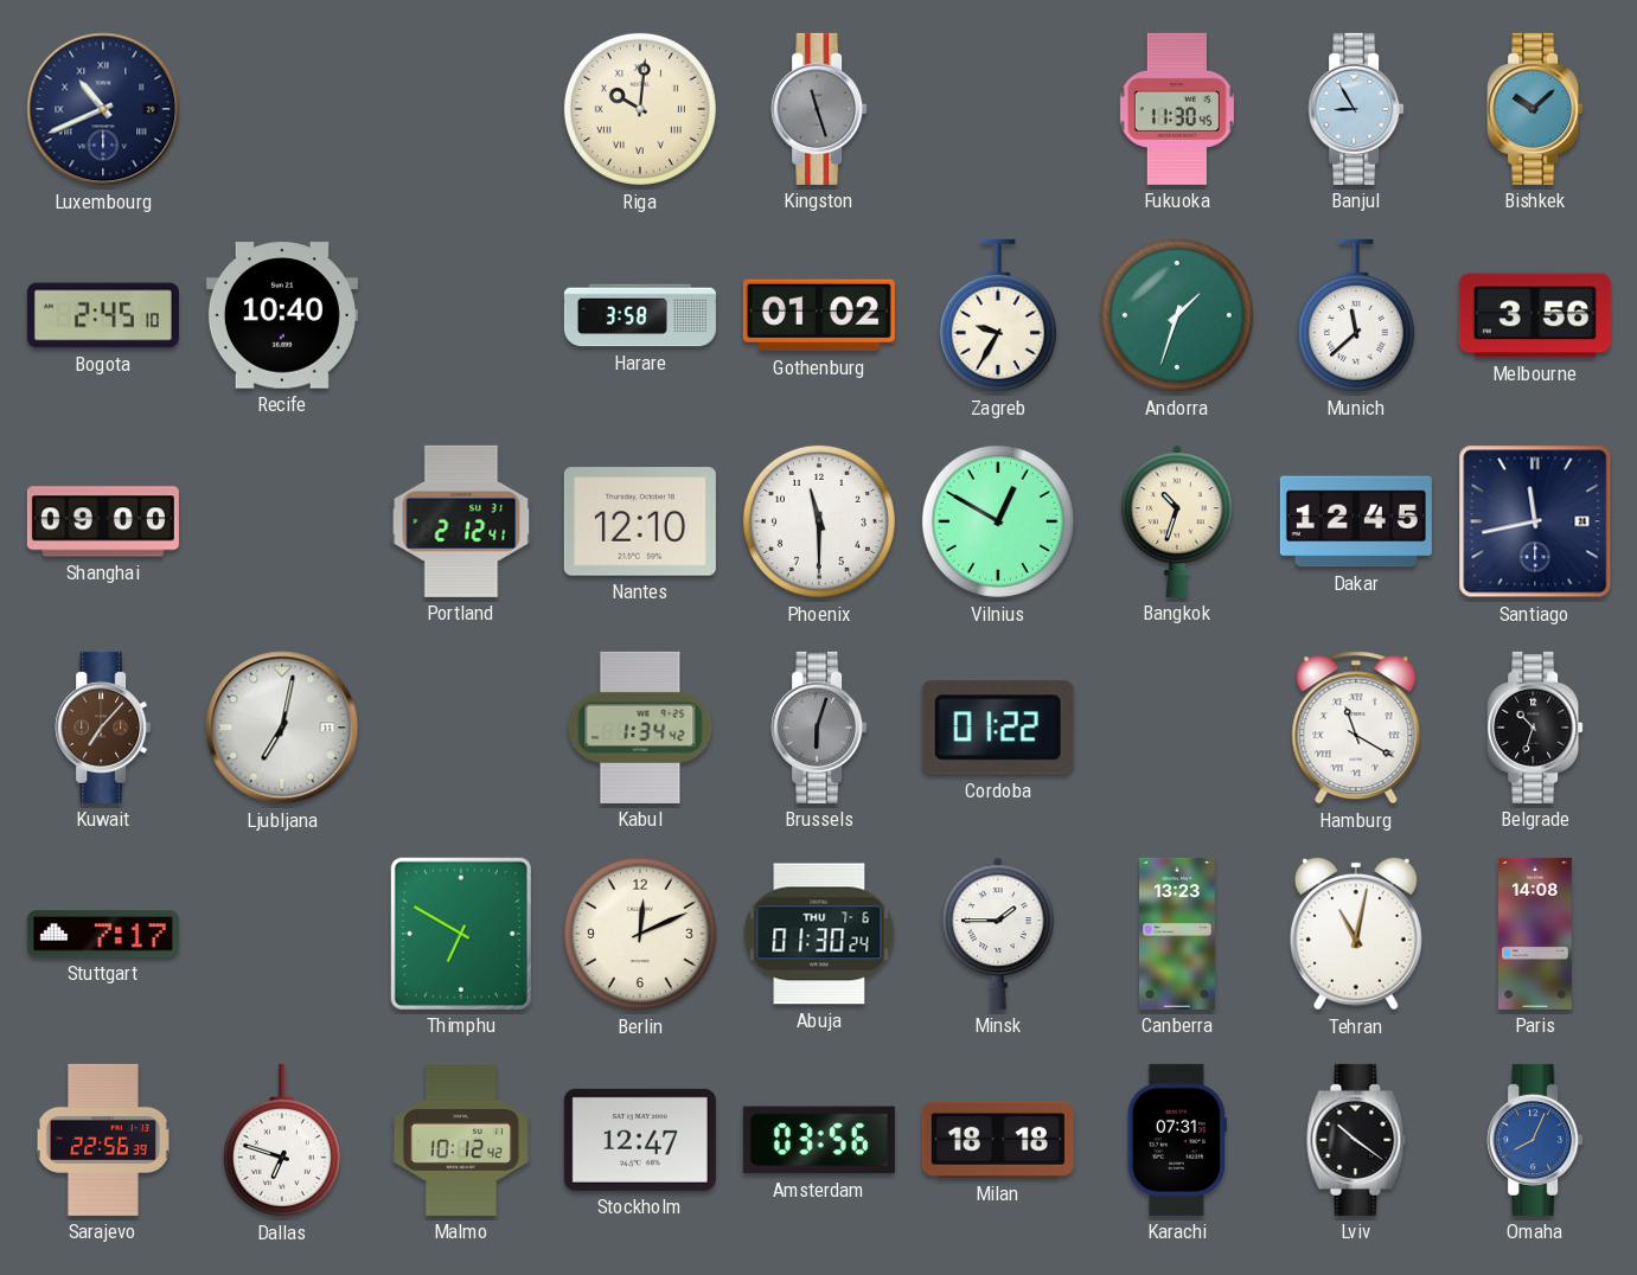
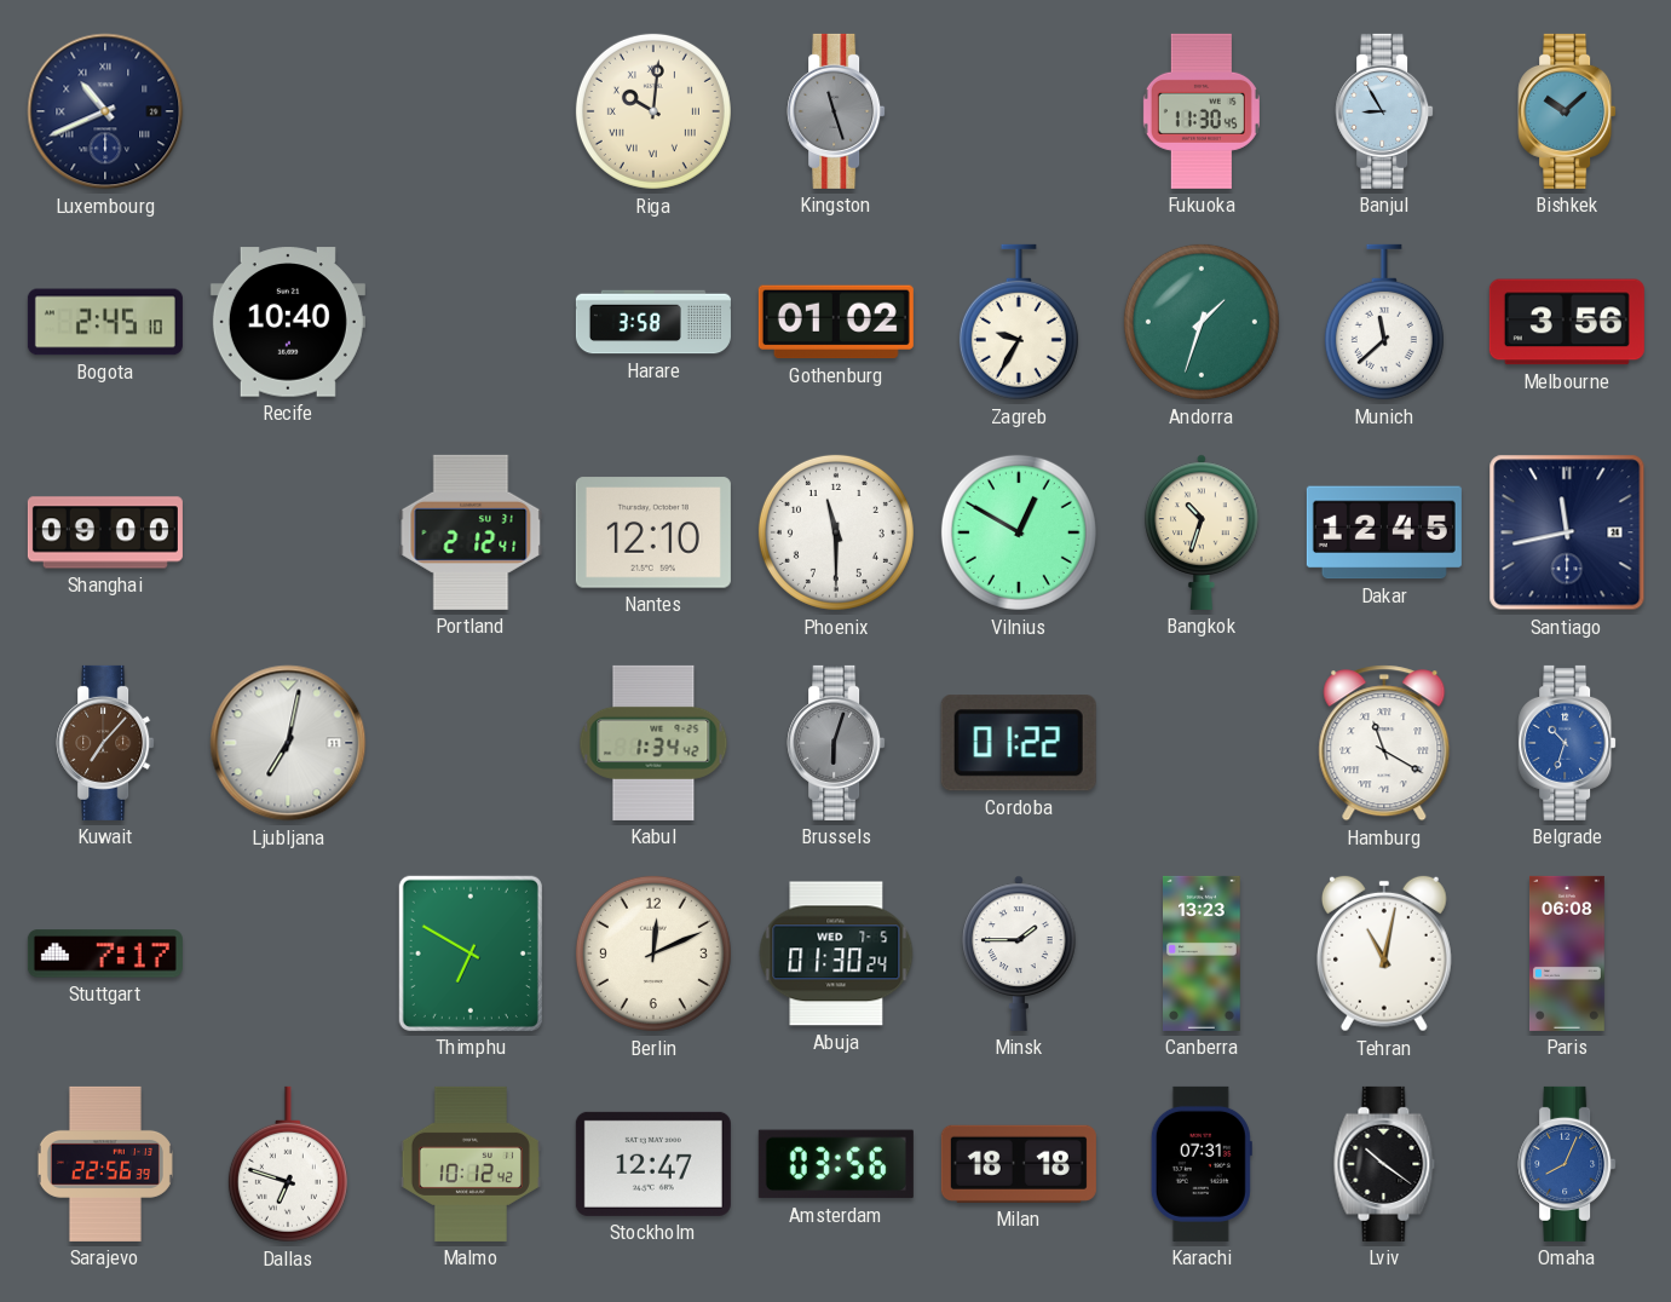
Belgrade dial: black -> blue (1567, 743)
Abuja date: THU 7-6 -> WED 7-5 (836, 954)
Paris: 14:08 -> 06:08 (1567, 954)
